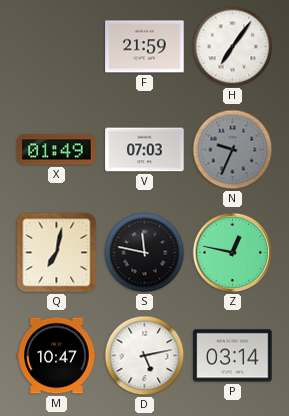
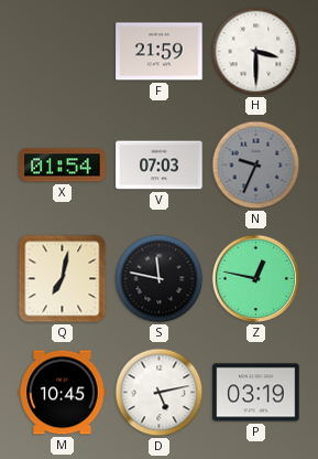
H: 7:06 -> 3:30 (256, 52)
X: 01:49 -> 01:54 (63, 166)
M: 10:47 -> 10:45 (63, 393)
P: 03:14 -> 03:19 (256, 393)
